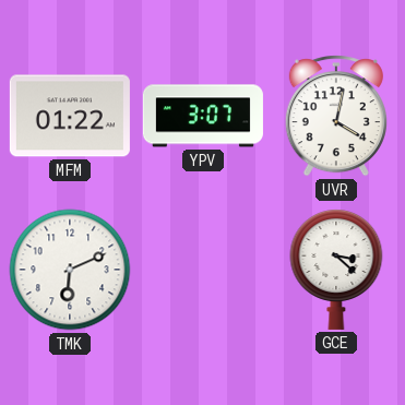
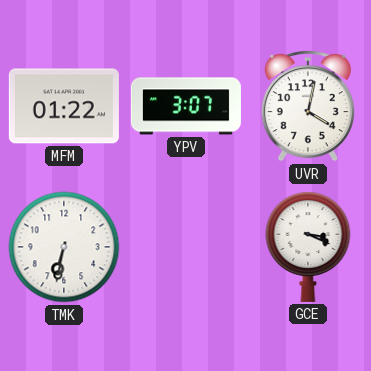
TMK: 6:11 -> 6:32 (64, 247)
GCE: 3:22 -> 3:19 (308, 247)
